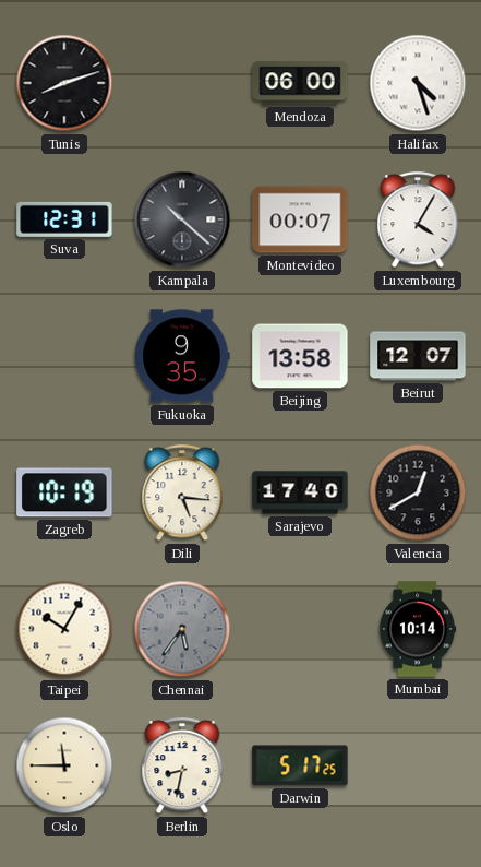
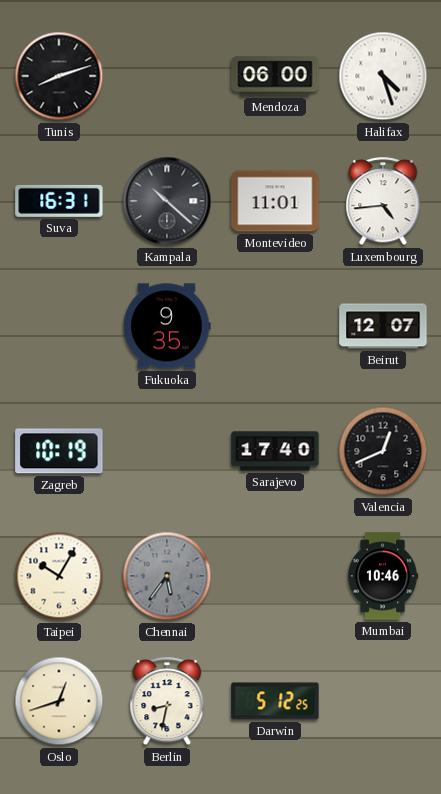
Suva: 12:31 -> 16:31 (59, 201)
Montevideo: 00:07 -> 11:01 (275, 201)
Luxembourg: 4:05 -> 4:44 (383, 202)
Beijing: 13:58 -> none (300, 356)
Dili: 5:16 -> none (182, 494)
Valencia: 12:40 -> 12:41 (383, 451)
Mumbai: 10:14 -> 10:46 (383, 576)
Oslo: 11:45 -> 12:42 (59, 701)
Darwin: 5:17 -> 5:12 (275, 701)
